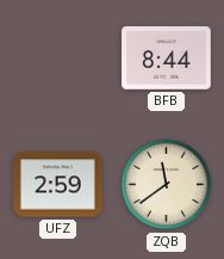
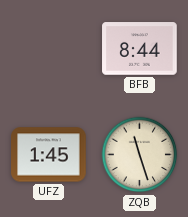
UFZ: 2:59 -> 1:45 (49, 155)
ZQB: 11:39 -> 11:27 (140, 155)
